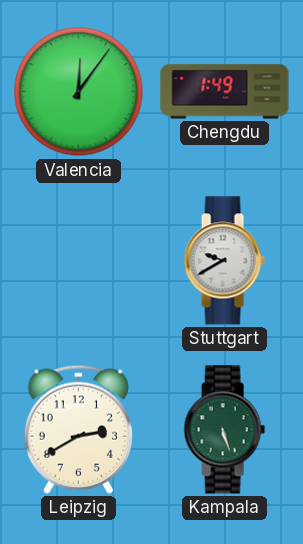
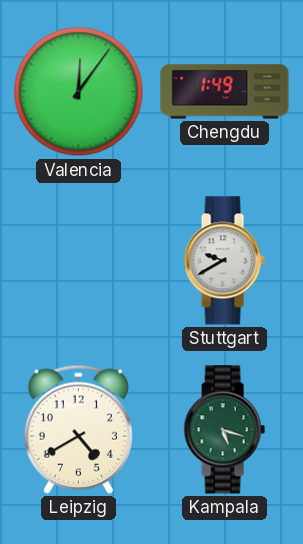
Leipzig: 2:40 -> 4:40 (78, 429)
Kampala: 5:27 -> 5:18 (224, 430)
